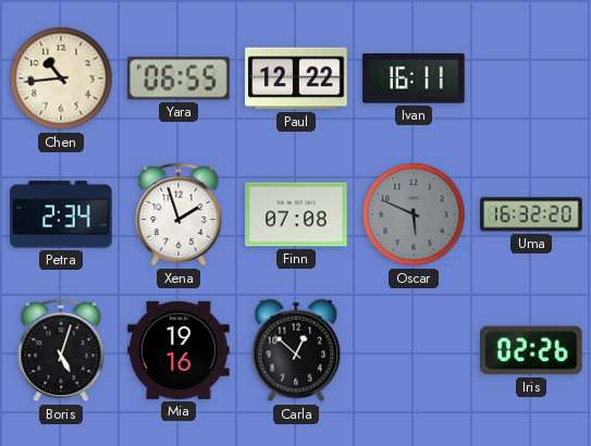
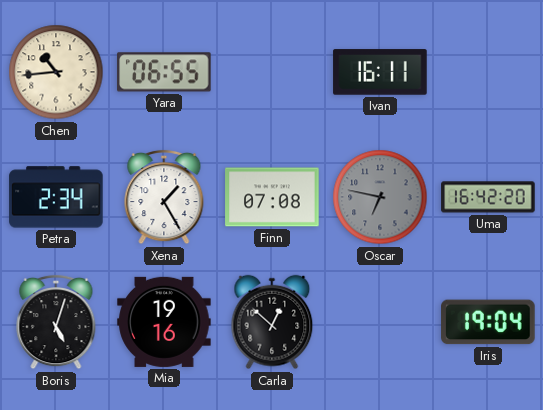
Paul: 12:22 -> none (296, 78)
Xena: 1:57 -> 1:25 (164, 197)
Oscar: 5:49 -> 6:47 (380, 197)
Uma: 16:32 -> 16:42 (488, 197)
Iris: 02:26 -> 19:04 (488, 322)
